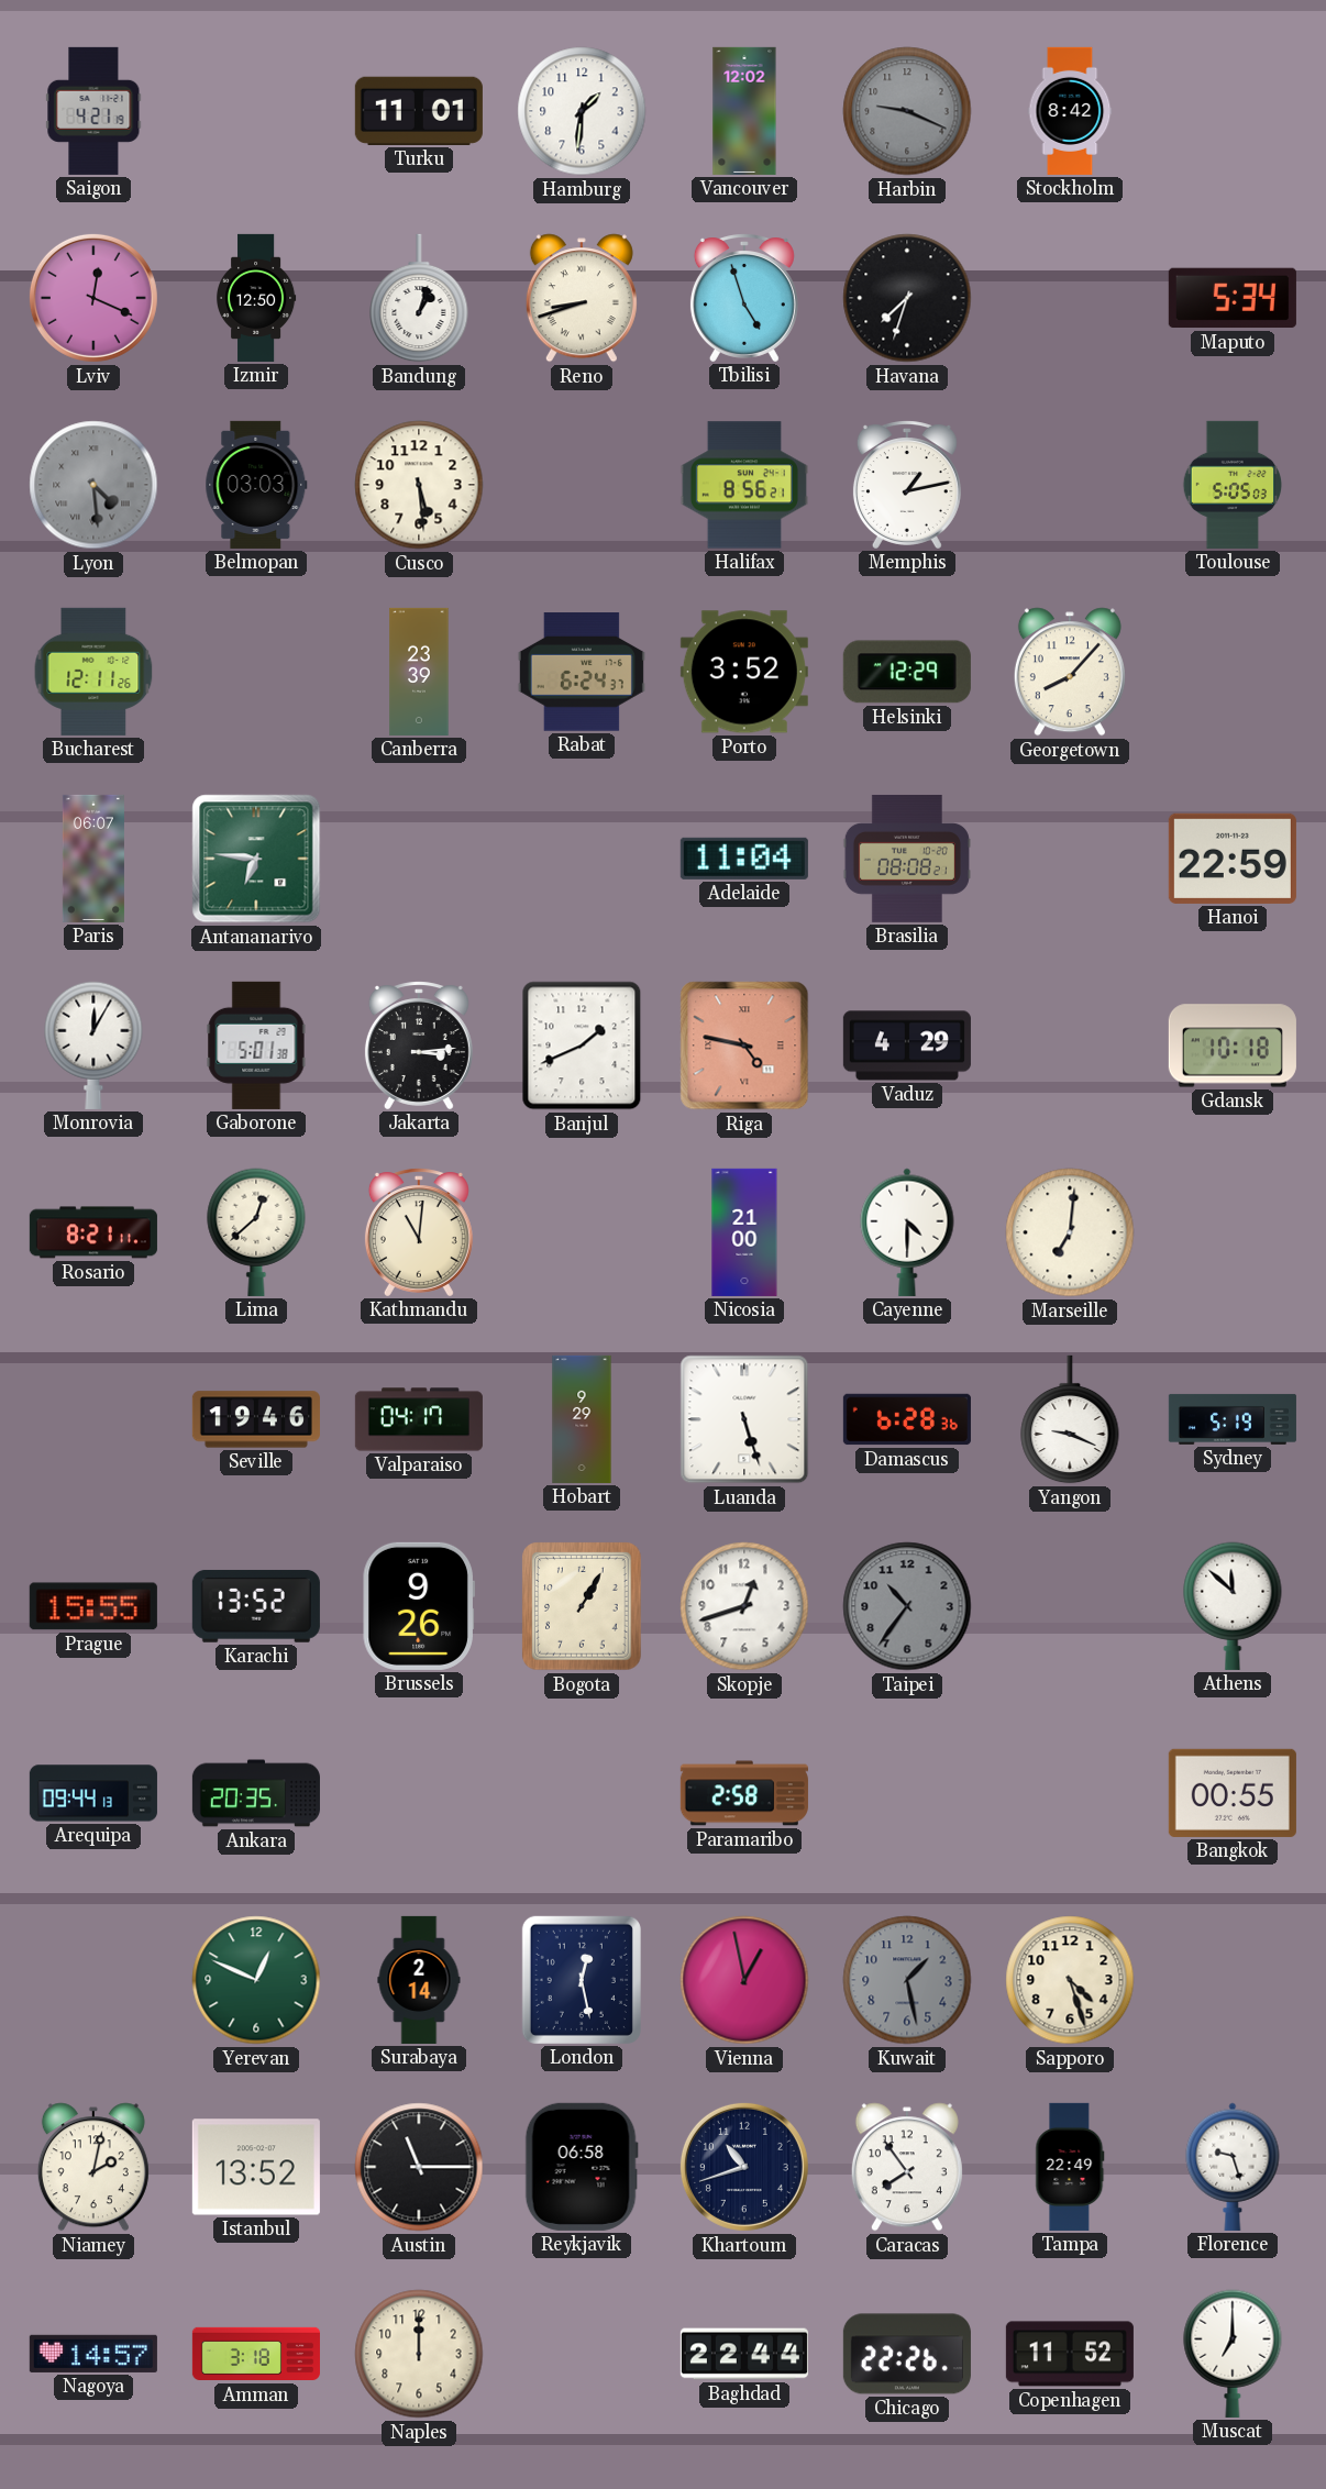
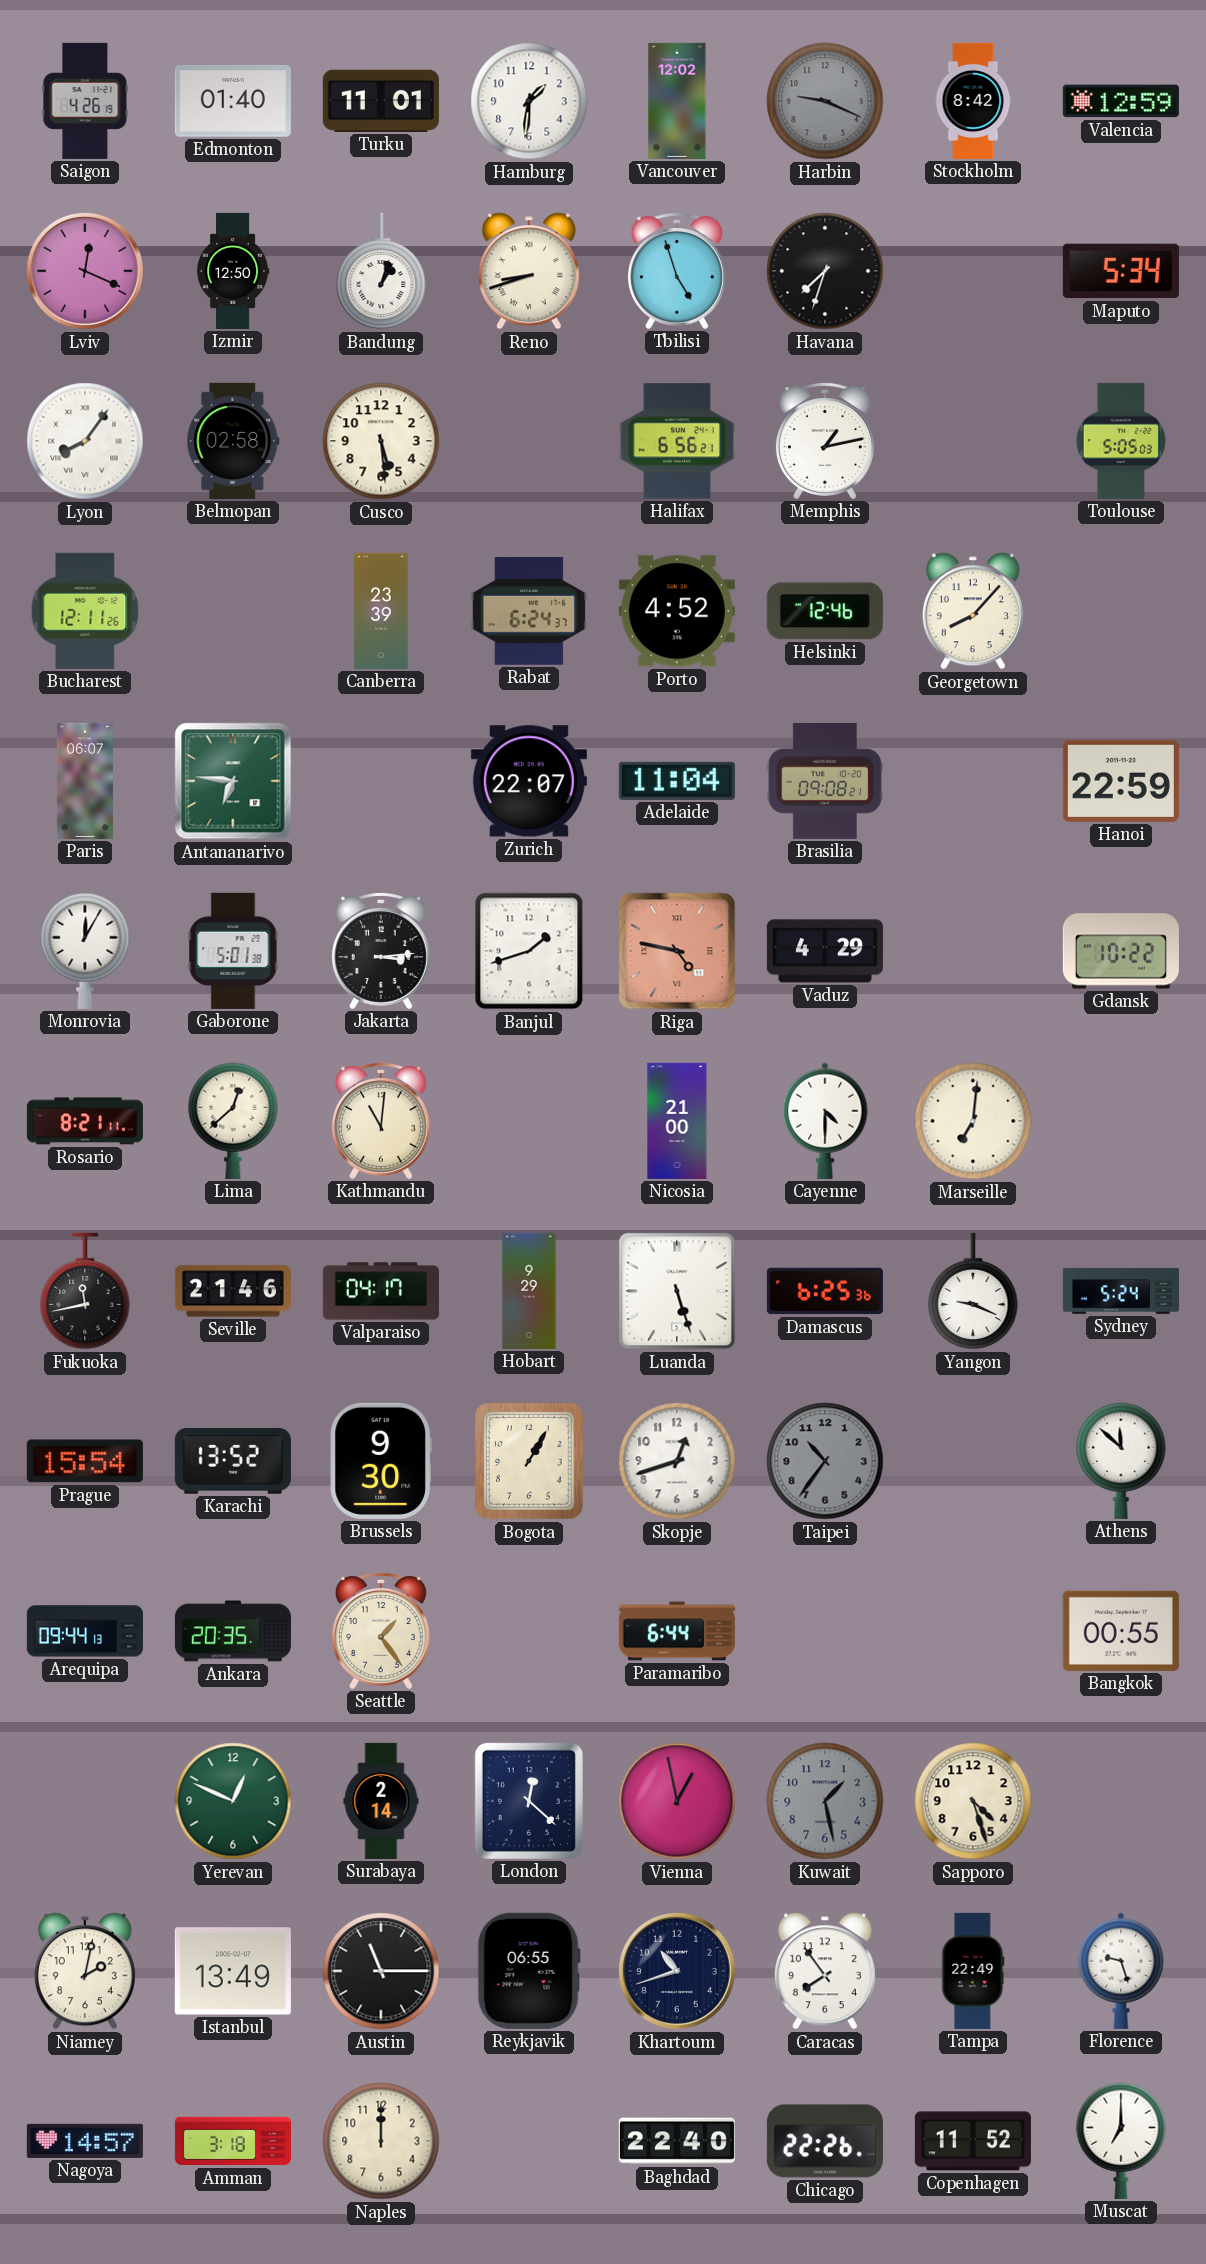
Saigon: 4:21 -> 4:26 (85, 101)
Edmonton: none -> 01:40 (233, 101)
Valencia: none -> 12:59 (1121, 101)
Lyon: 4:29 -> 8:06 (85, 441)
Lyon dial: grey -> white (85, 441)
Belmopan: 03:03 -> 02:58 (233, 441)
Halifax: 8:56 -> 6:56 (677, 441)
Porto: 3:52 -> 4:52 (677, 611)
Helsinki: 12:29 -> 12:46 (825, 611)
Zurich: none -> 22:07 (529, 781)
Brasilia: 08:08 -> 09:08 (825, 781)
Banjul: 1:41 -> 1:42 (529, 951)
Gdansk: 10:18 -> 10:22 (1121, 951)
Fukuoka: none -> 11:43 (85, 1291)
Seville: 19:46 -> 21:46 (233, 1291)
Damascus: 6:28 -> 6:25 (825, 1291)
Sydney: 5:19 -> 5:24 (1121, 1291)
Prague: 15:55 -> 15:54 (85, 1461)
Brussels: 9:26 -> 9:30 (381, 1461)
Seattle: none -> 1:24 (381, 1631)
Paramaribo: 2:58 -> 6:44 (677, 1631)
London: 12:28 -> 12:22 (529, 1801)
Istanbul: 13:52 -> 13:49 (233, 1971)
Reykjavik: 06:58 -> 06:55 (529, 1971)
Baghdad: 22:44 -> 22:40 (677, 2141)
